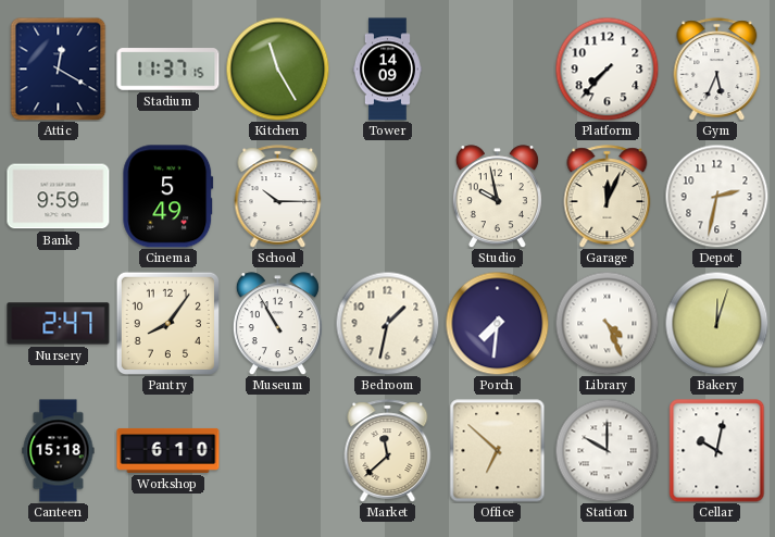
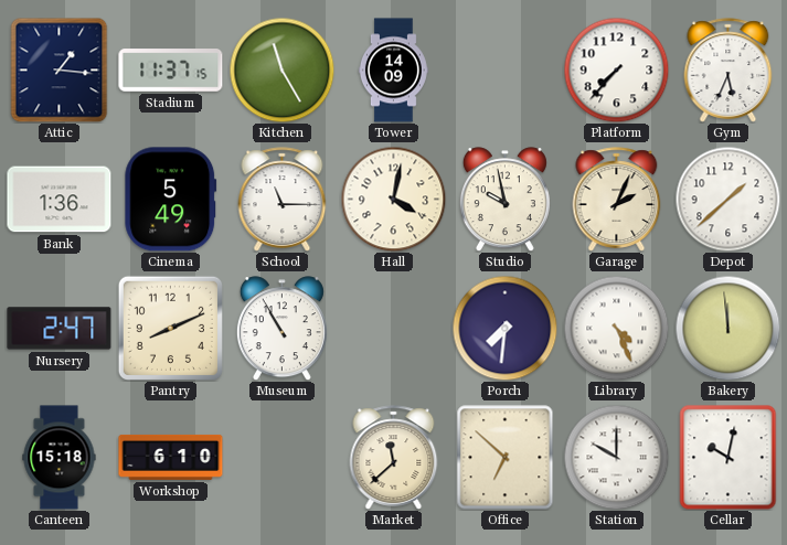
Attic: 12:20 -> 1:16 (60, 70)
Bank: 9:59 -> 1:36 (60, 200)
School: 10:15 -> 11:15 (283, 200)
Hall: none -> 4:02 (393, 199)
Garage: 12:04 -> 2:04 (617, 200)
Depot: 2:32 -> 1:38 (727, 199)
Pantry: 8:06 -> 8:11 (170, 328)
Bedroom: 1:32 -> none (387, 323)
Bakery: 12:03 -> 11:59 (727, 328)
